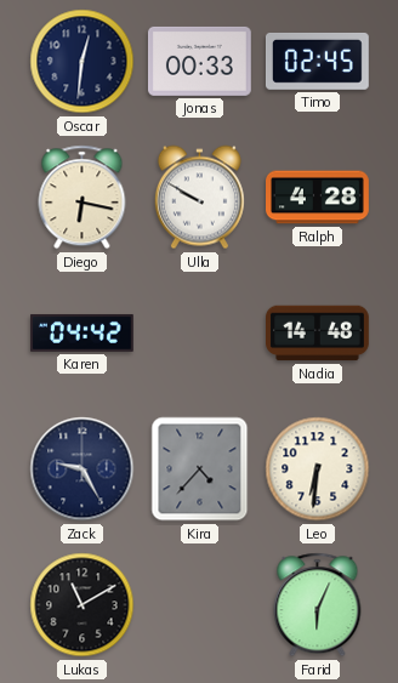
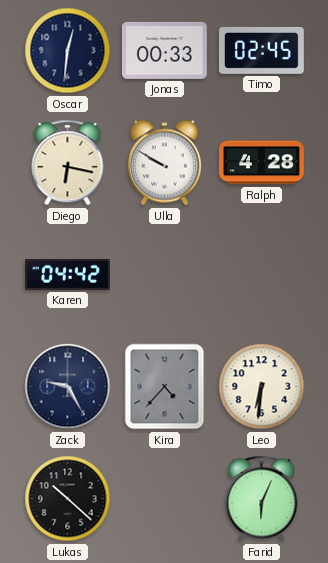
Nadia: 14:48 -> none (318, 334)
Lukas: 11:10 -> 10:22 (68, 499)
